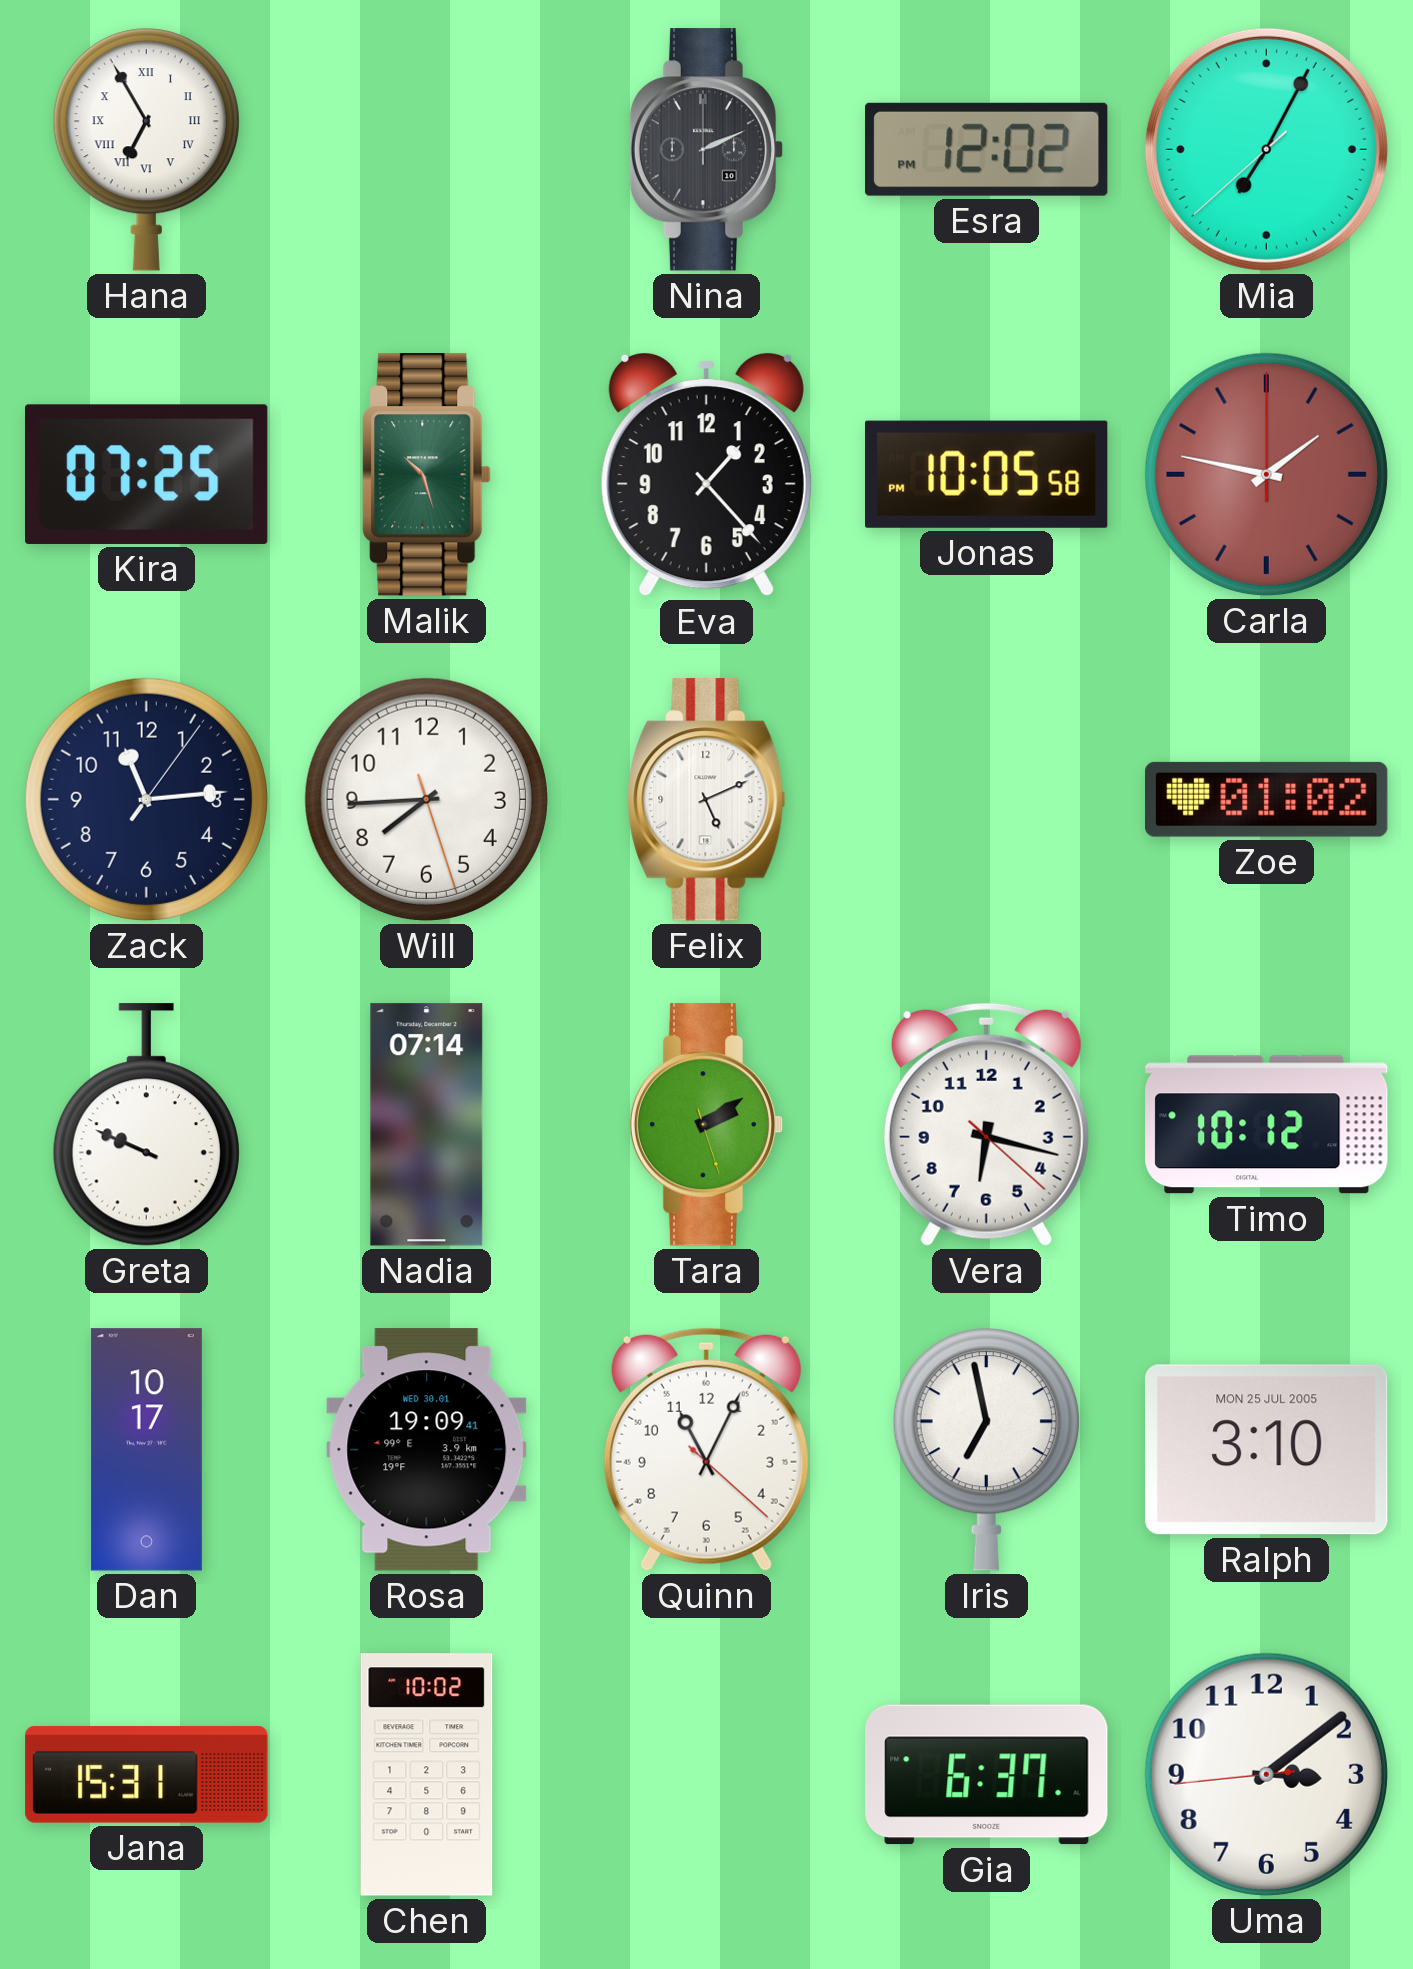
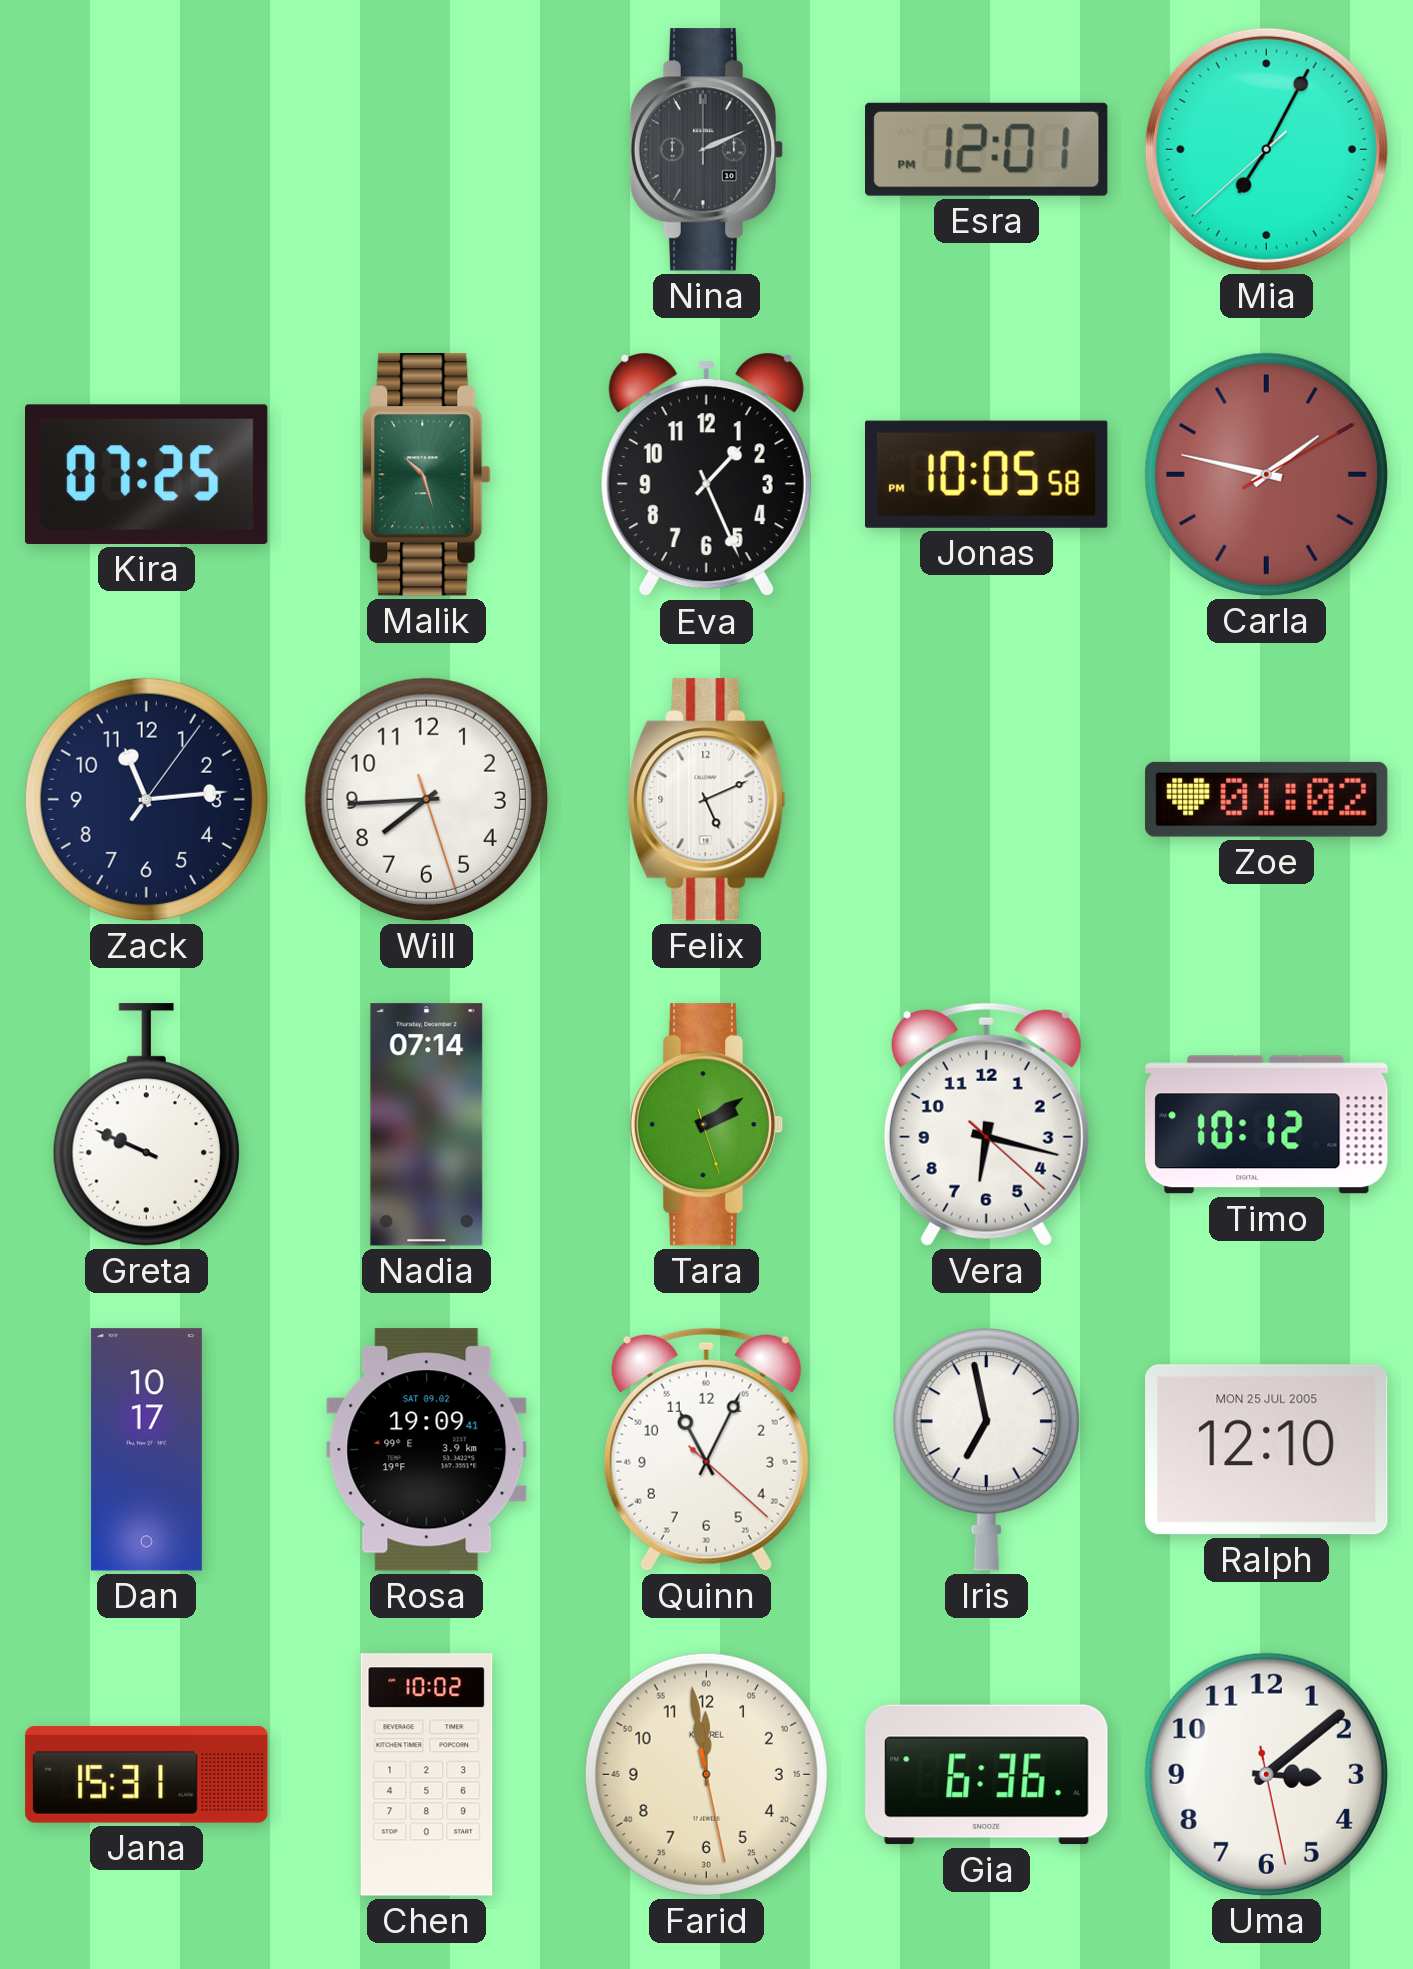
Hana: 6:55 -> none (146, 150)
Esra: 12:02 -> 12:01 (987, 149)
Eva: 1:23 -> 1:26 (706, 475)
Carla: 1:47:00 -> 1:47:10 (1266, 474)
Rosa date: WED 30.01 -> SAT 09.02 (427, 1450)
Ralph: 3:10 -> 12:10 (1267, 1450)
Farid: none -> 11:58 (706, 1774)
Gia: 6:37 -> 6:36 (987, 1775)
Uma: 3:08:44 -> 3:08:28 (1266, 1774)
